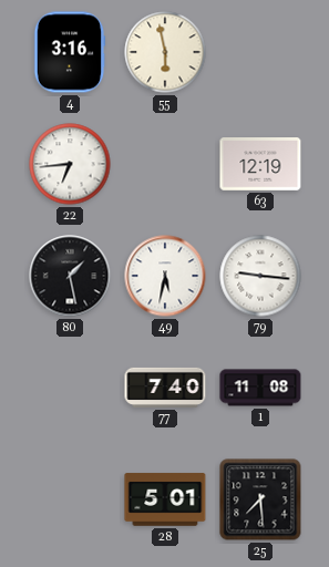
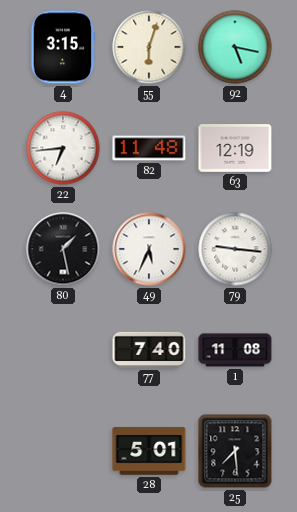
4: 3:16 -> 3:15 (63, 47)
55: 5:58 -> 6:03 (149, 47)
92: none -> 5:17 (235, 47)
82: none -> 11:48 (149, 148)
49: 5:32 -> 5:34 (149, 249)
